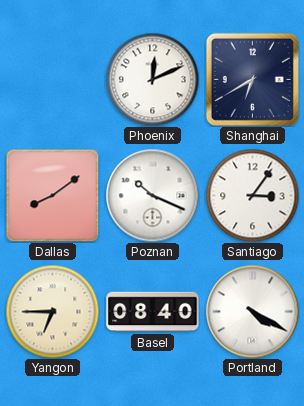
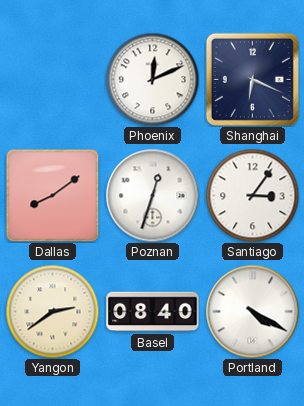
Shanghai: 6:40 -> 6:19 (252, 79)
Poznan: 10:19 -> 12:33 (152, 195)
Yangon: 6:45 -> 2:39 (52, 311)
